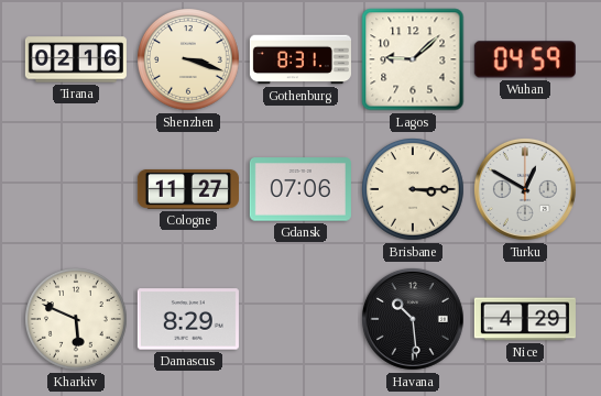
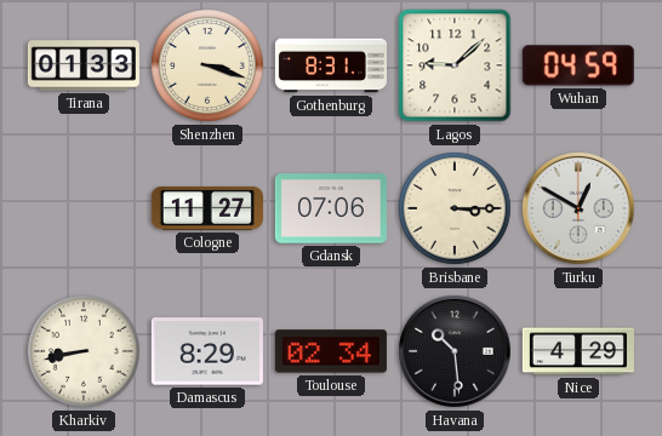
Tirana: 02:16 -> 01:33 (84, 65)
Kharkiv: 5:49 -> 8:43 (85, 352)
Toulouse: none -> 02:34 (331, 351)
